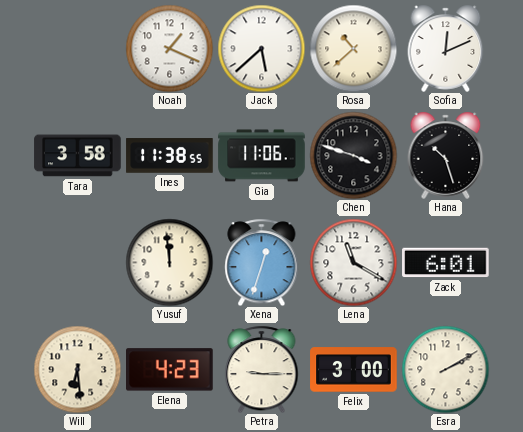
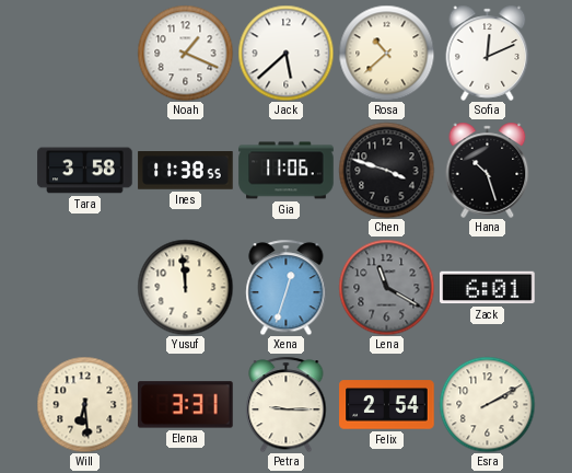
Lena dial: white -> grey (386, 287)
Elena: 4:23 -> 3:31 (186, 405)
Felix: 3:00 -> 2:54 (387, 405)
